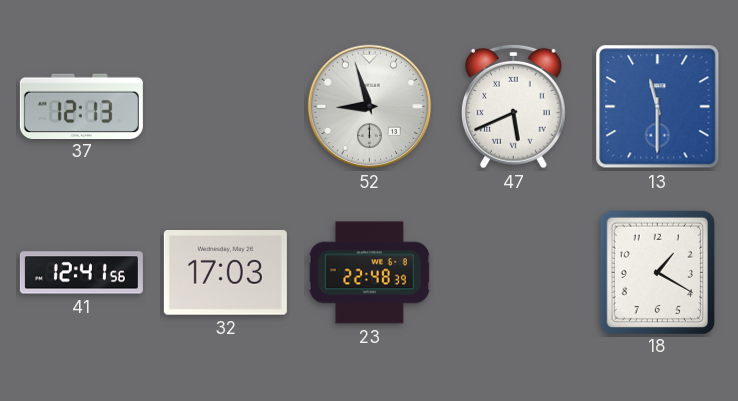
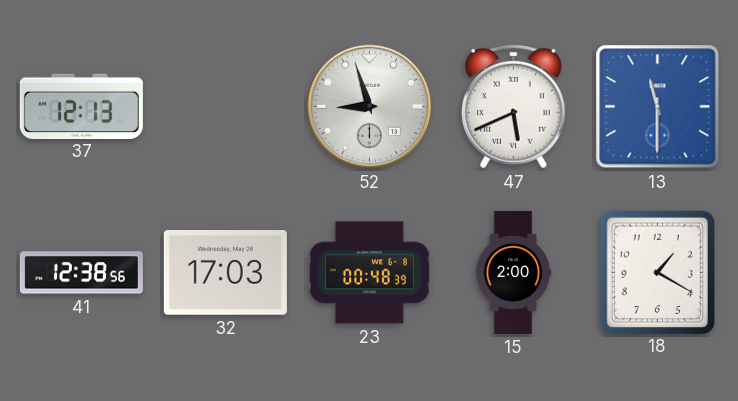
41: 12:41 -> 12:38 (81, 273)
23: 22:48 -> 00:48 (369, 273)
15: none -> 2:00 (513, 272)
